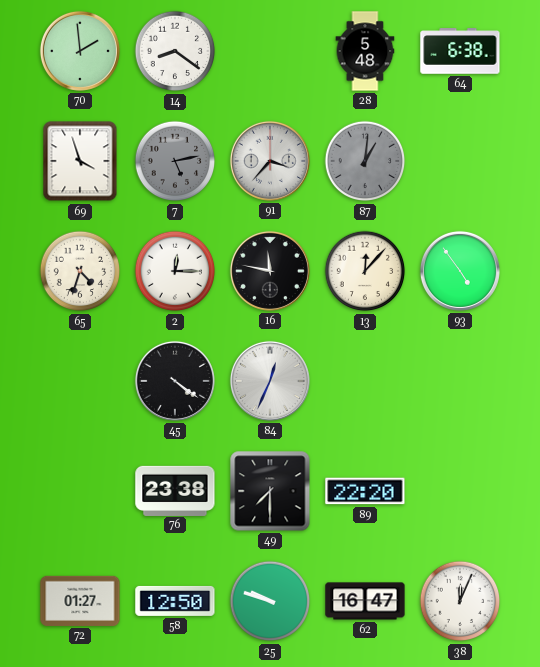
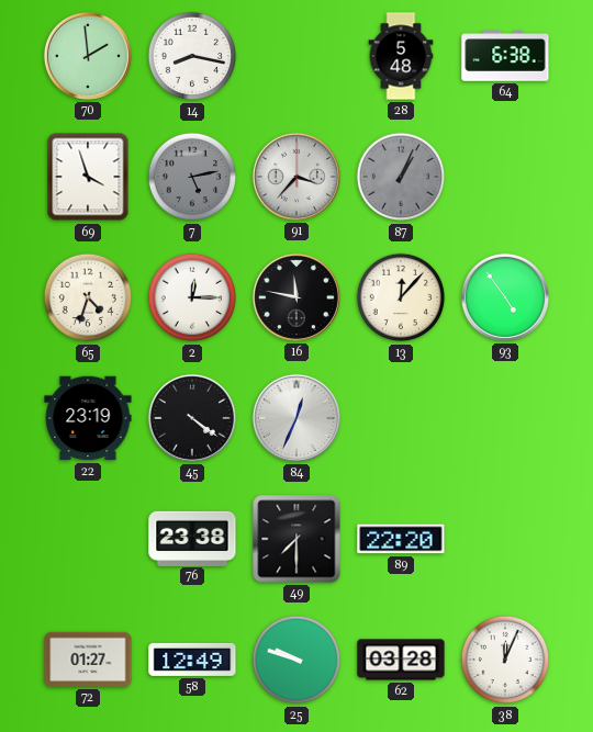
14: 8:21 -> 8:17 (192, 56)
87: 1:01 -> 1:04 (401, 177)
22: none -> 23:19 (88, 418)
58: 12:50 -> 12:49 (192, 660)
62: 16:47 -> 03:28 (401, 660)
